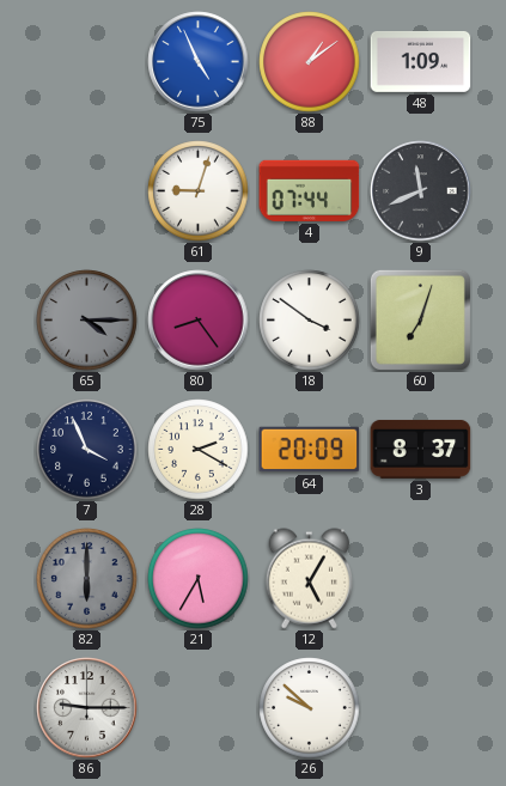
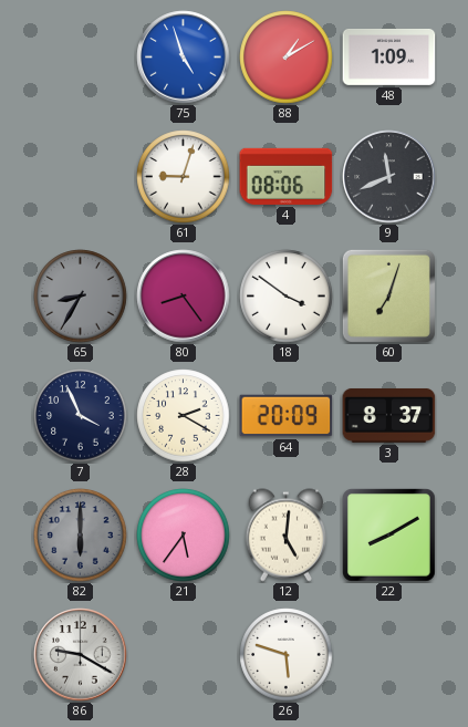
75: 4:56 -> 4:57 (184, 58)
88: 1:09 -> 1:10 (287, 58)
4: 07:44 -> 08:06 (287, 176)
65: 4:15 -> 8:35 (81, 297)
21: 5:35 -> 5:36 (184, 536)
12: 5:05 -> 5:01 (285, 536)
22: none -> 8:10 (389, 536)
86: 9:15 -> 9:20 (81, 655)
26: 9:52 -> 5:48 (287, 655)
